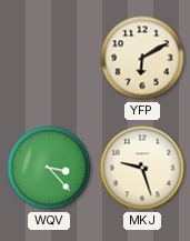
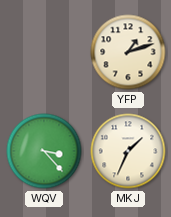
YFP: 6:10 -> 1:12 (128, 52)
MKJ: 9:27 -> 1:34 (128, 151)
